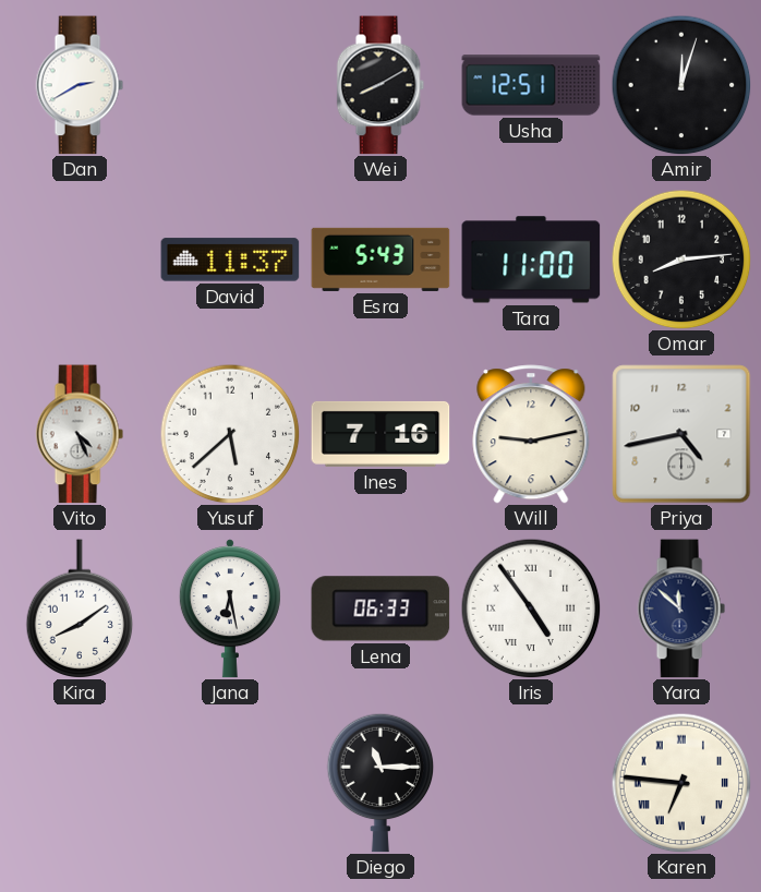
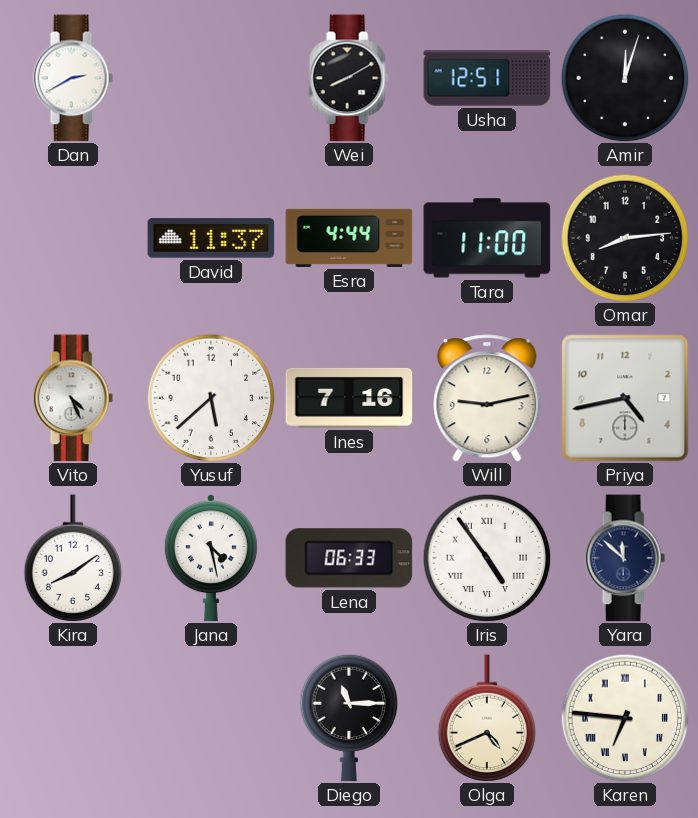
Esra: 5:43 -> 4:44 (349, 238)
Jana: 6:28 -> 4:28 (211, 558)
Olga: none -> 4:41 (487, 718)
